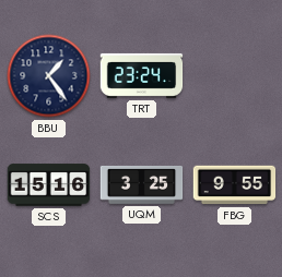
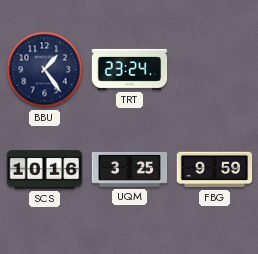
SCS: 15:16 -> 10:16 (45, 170)
FBG: 9:55 -> 9:59 (215, 170)
